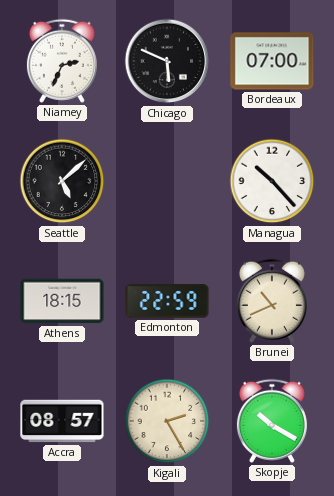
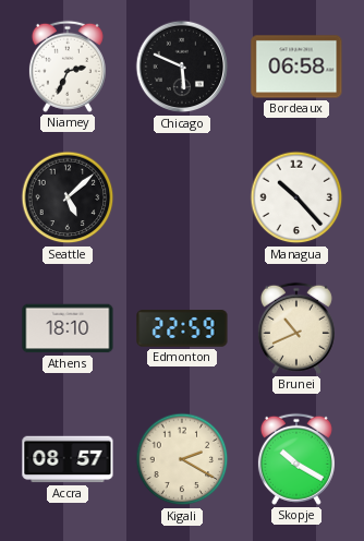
Bordeaux: 07:00 -> 06:58 (296, 67)
Athens: 18:15 -> 18:10 (68, 328)
Kigali: 2:25 -> 2:20 (182, 459)
